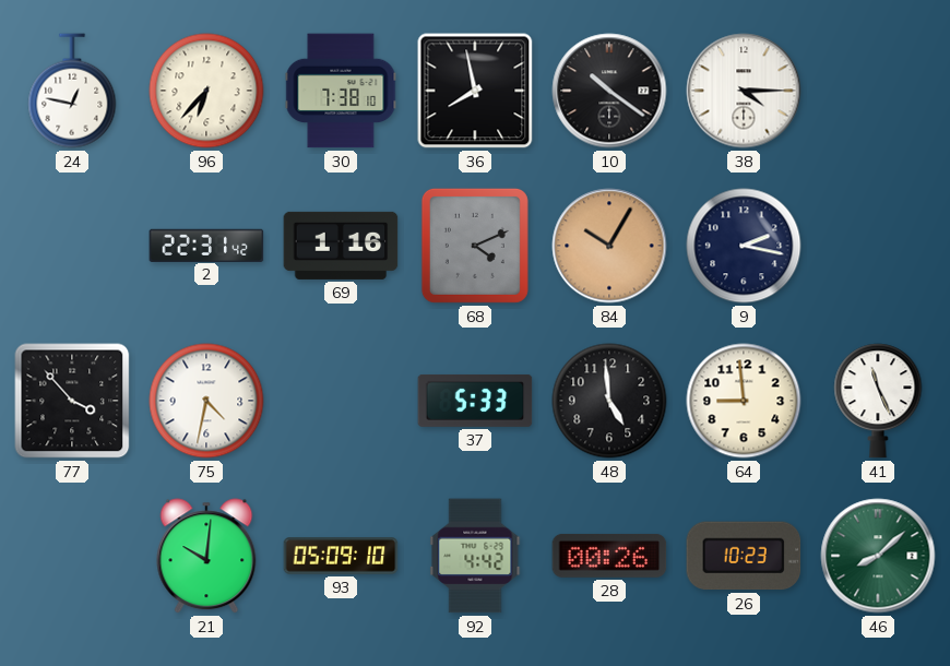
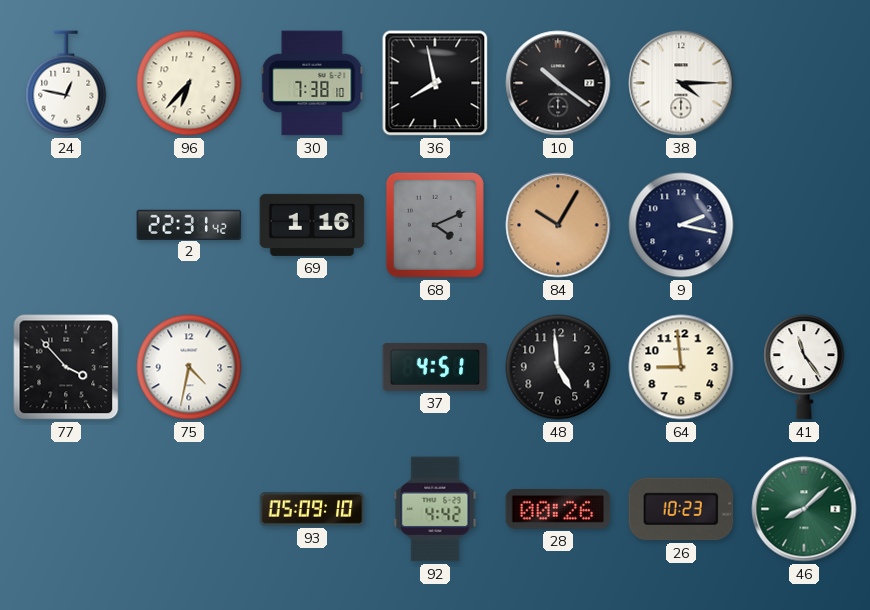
37: 5:33 -> 4:51 (435, 367)
41: 11:26 -> 11:24 (804, 367)
21: 10:01 -> none (206, 556)
